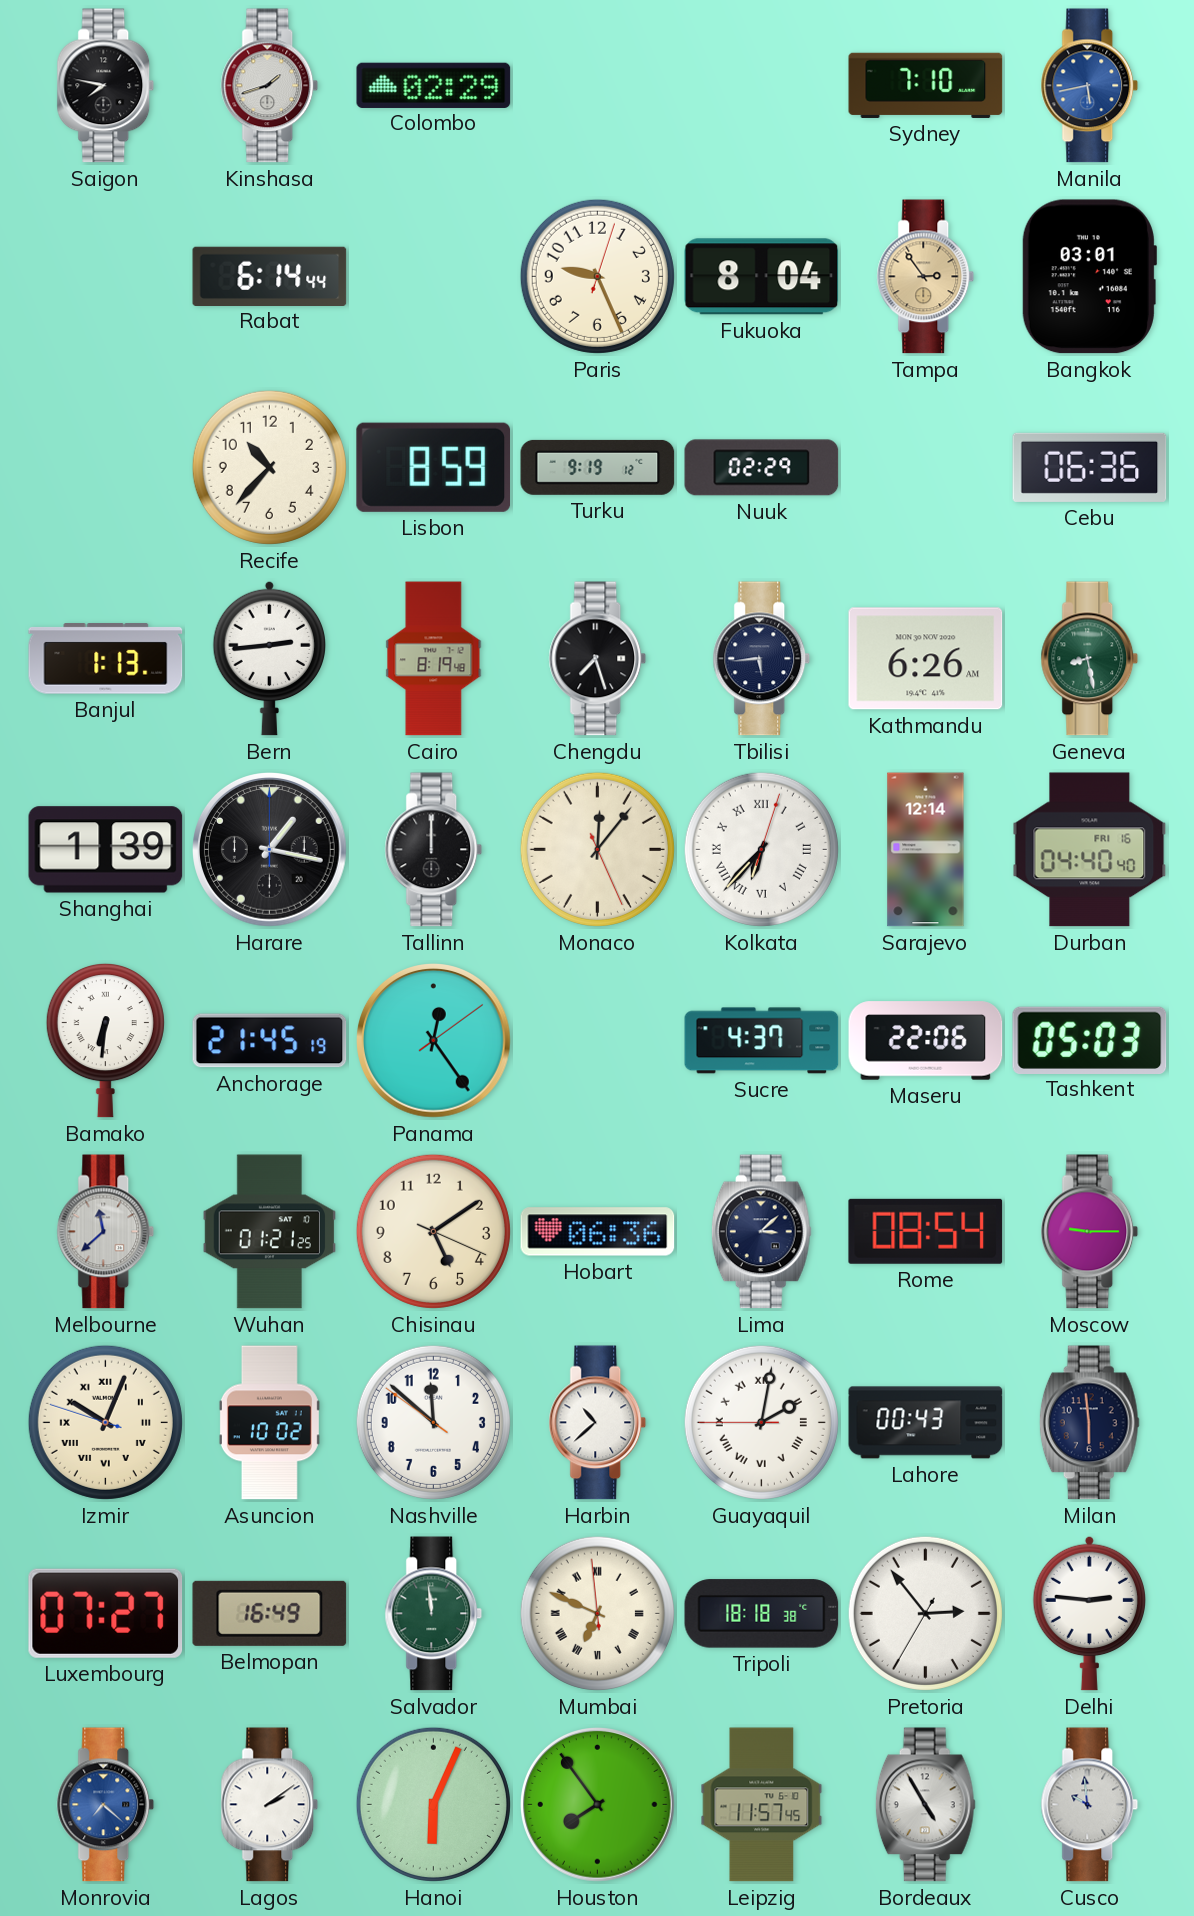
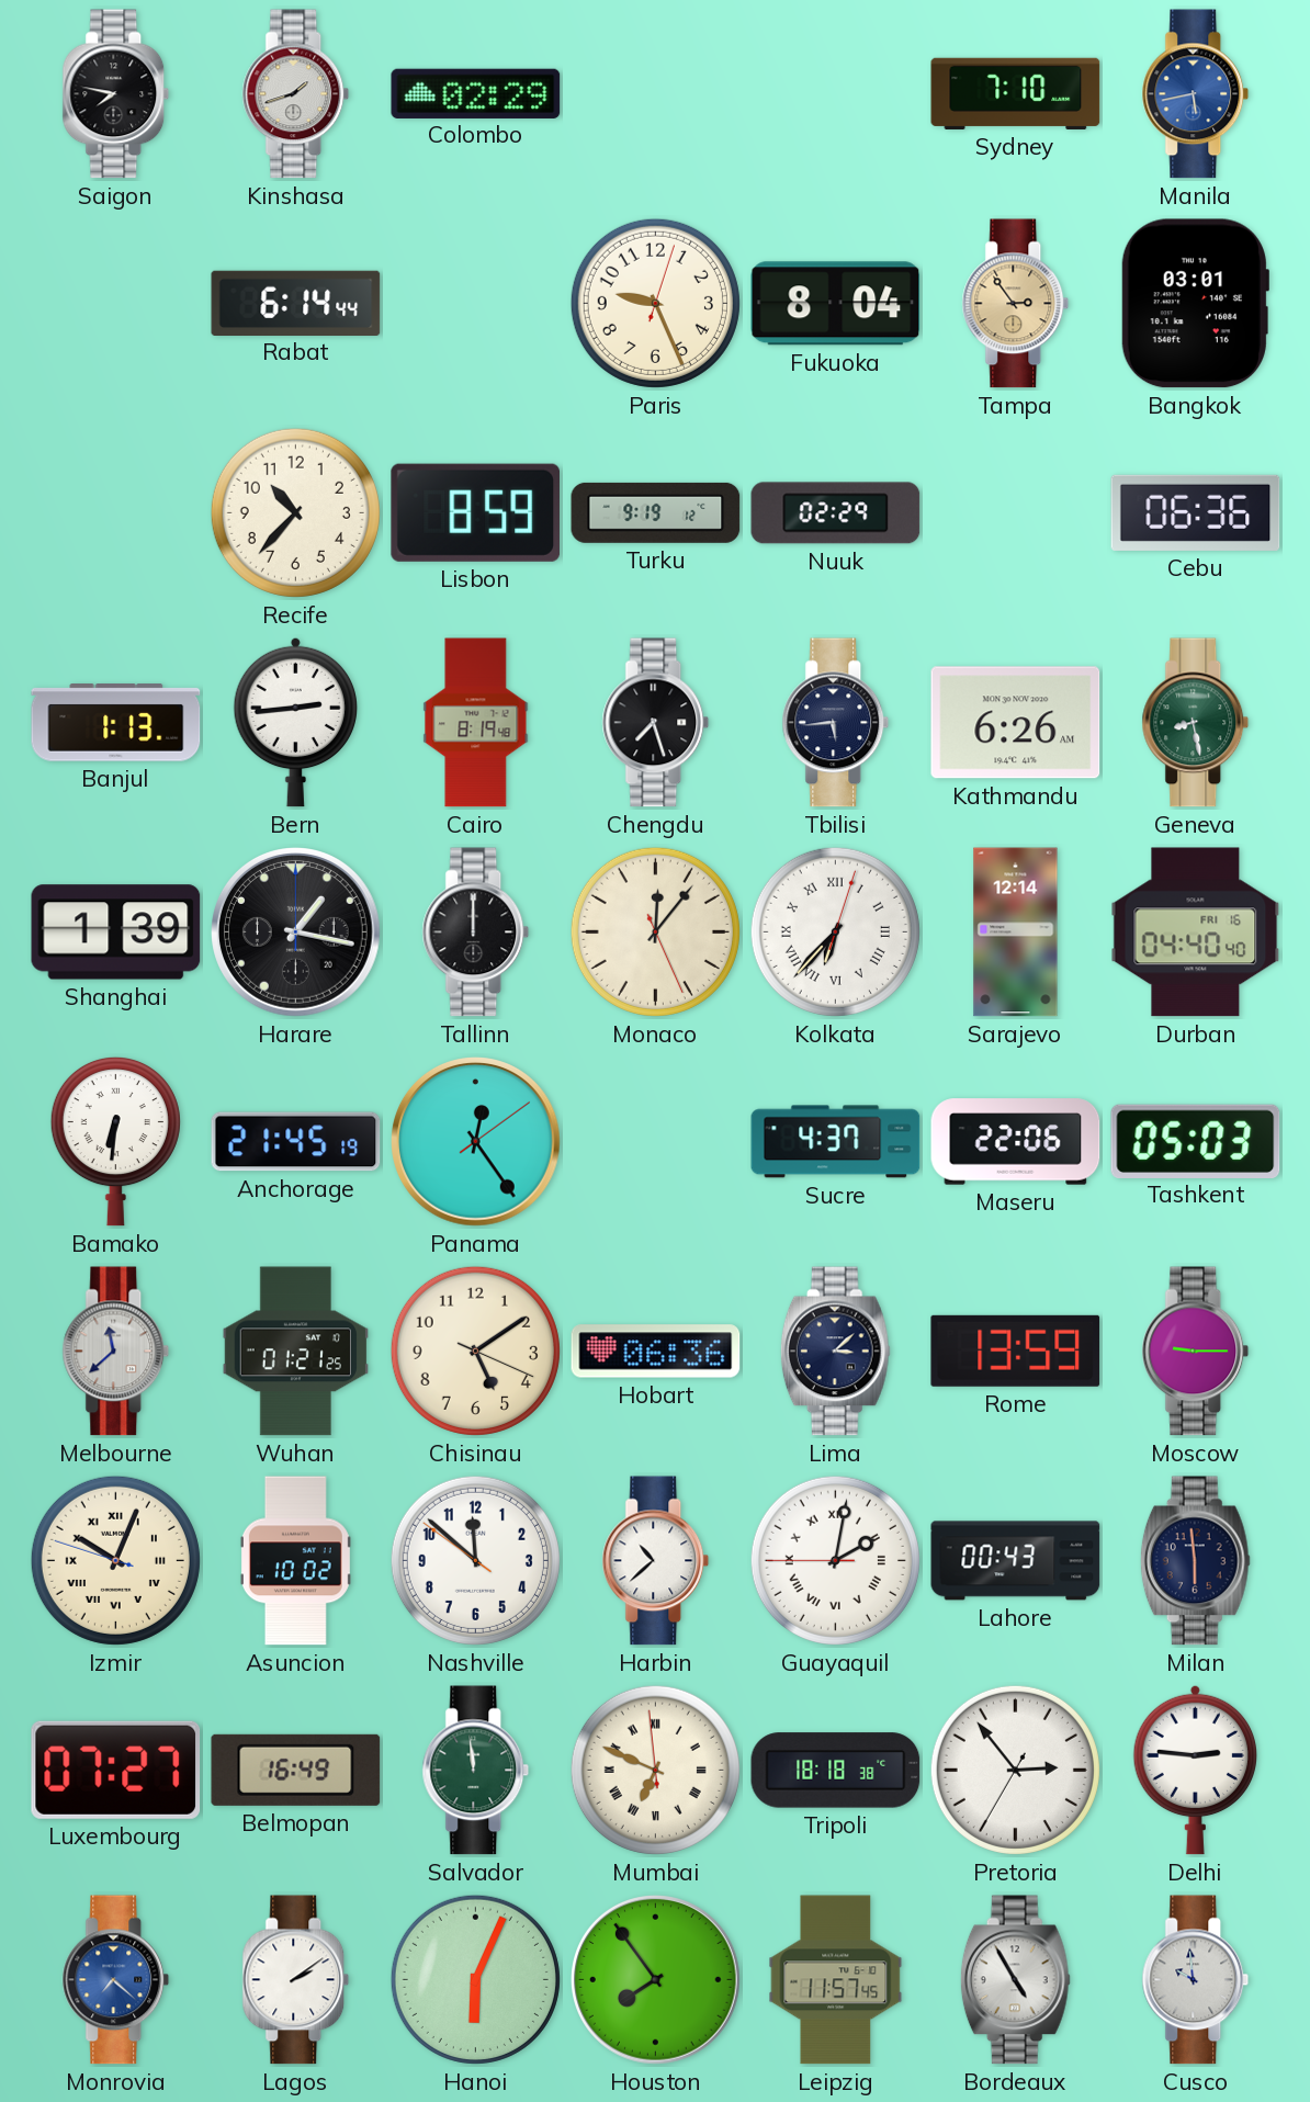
Rome: 08:54 -> 13:59 (1016, 1351)
